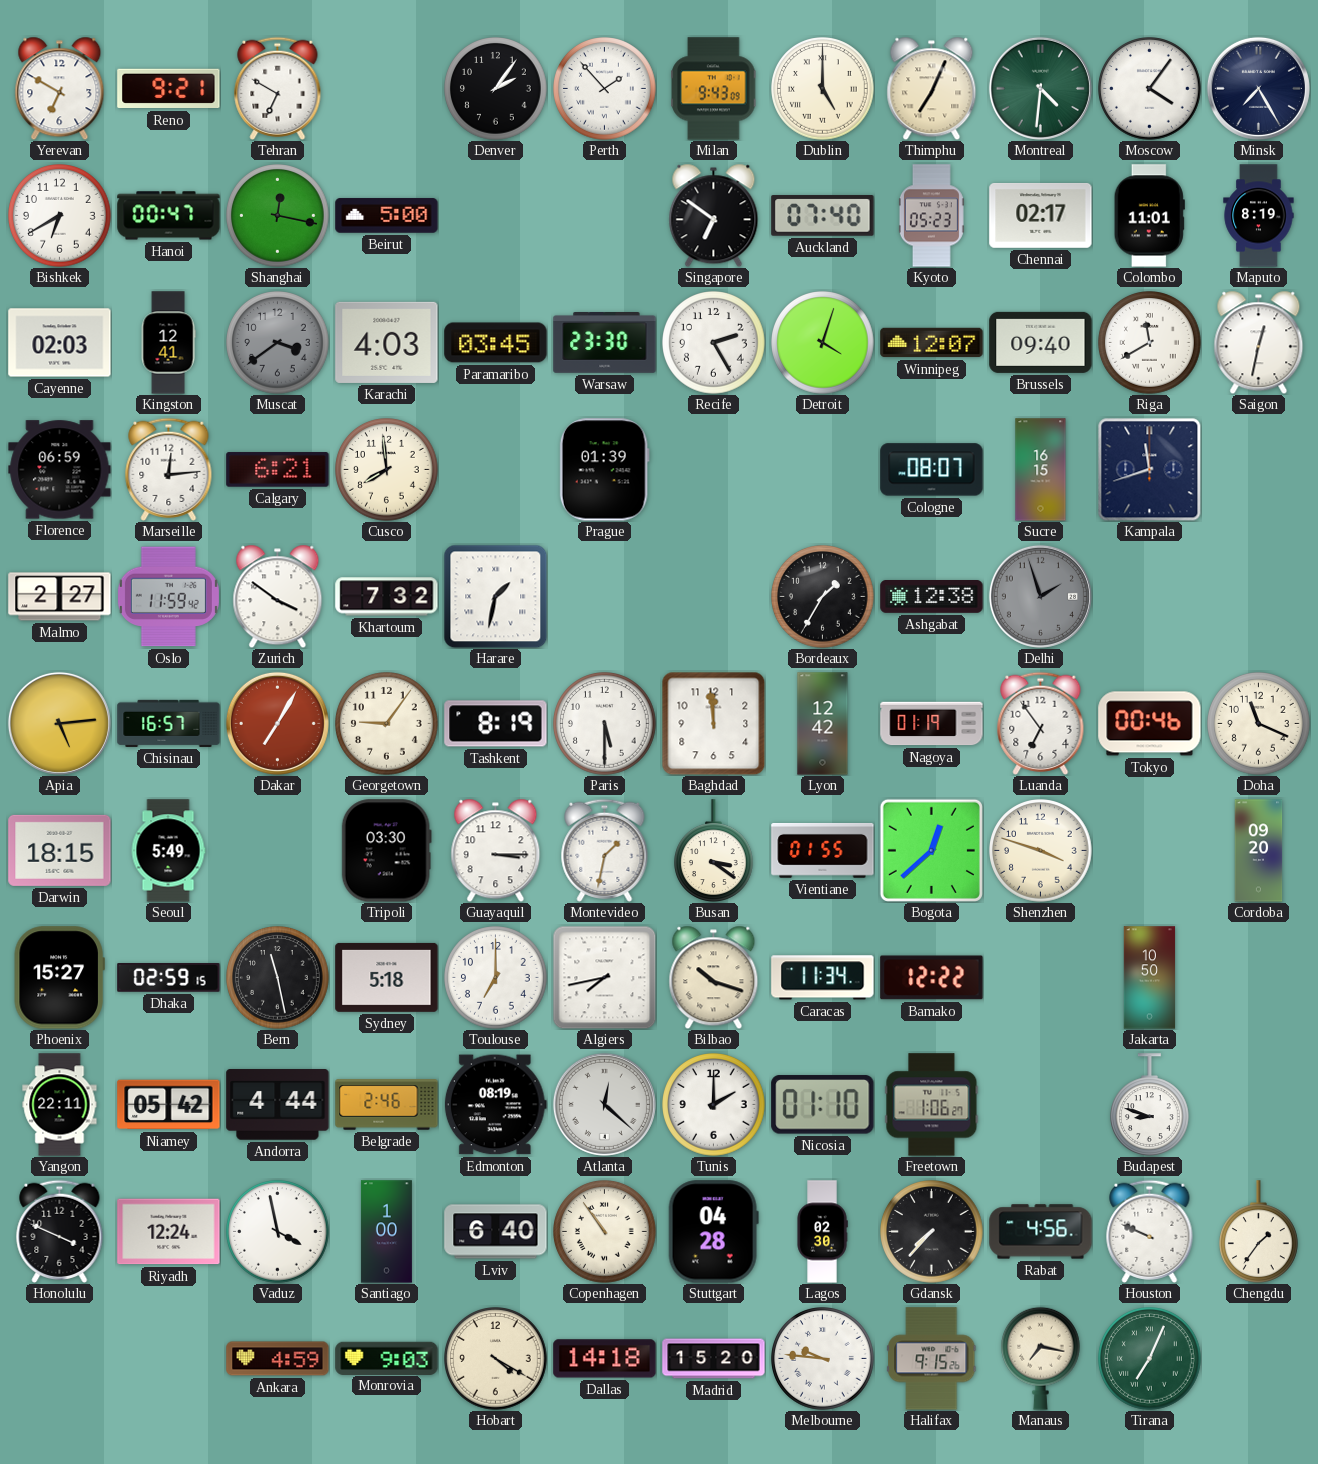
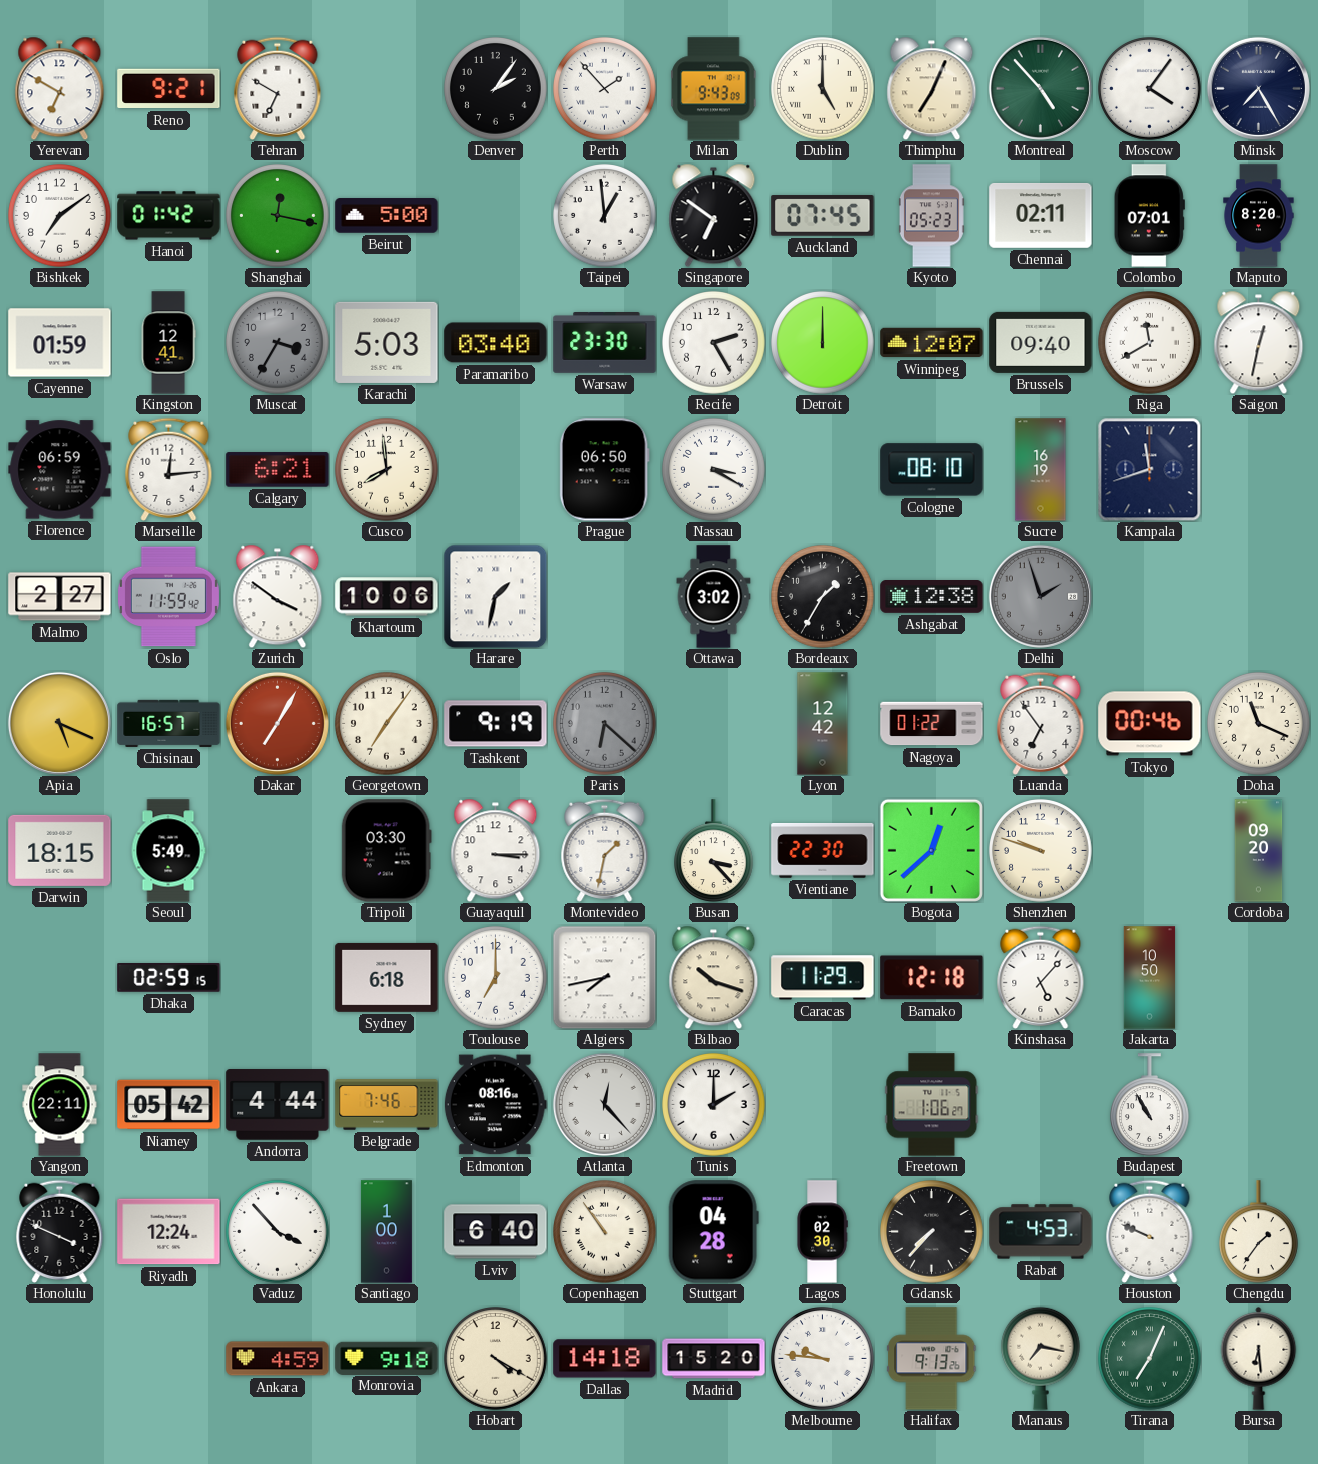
Montreal: 4:31 -> 4:53 (1040, 88)
Bishkek: 6:40 -> 7:09 (60, 216)
Hanoi: 00:47 -> 01:42 (169, 216)
Taipei: none -> 12:59 (605, 216)
Auckland: 07:40 -> 07:45 (823, 216)
Chennai: 02:17 -> 02:11 (1041, 216)
Colombo: 11:01 -> 07:01 (1149, 216)
Maputo: 8:19 -> 8:20 (1259, 216)
Cayenne: 02:03 -> 01:59 (60, 343)
Muscat: 3:39 -> 3:35 (278, 343)
Karachi: 4:03 -> 5:03 (387, 342)
Paramaribo: 03:45 -> 03:40 (496, 343)
Detroit: 4:03 -> 12:00 (823, 343)
Prague: 01:39 -> 06:50 (604, 470)
Nassau: none -> 3:20 (714, 470)
Cologne: 08:07 -> 08:10 (932, 470)
Sucre: 16:15 -> 16:19 (1041, 470)
Khartoum: 7:32 -> 10:06 (387, 597)
Ottawa: none -> 3:02 (714, 597)
Apia: 5:14 -> 5:19 (59, 723)
Georgetown: 9:06 -> 7:06 (387, 724)
Tashkent: 8:19 -> 9:19 (496, 724)
Paris: 5:30 -> 6:22 (605, 724)
Paris dial: white -> grey (605, 724)
Baghdad: 11:59 -> none (713, 723)
Nagoya: 01:19 -> 01:22 (932, 724)
Busan: 3:21 -> 3:23 (714, 851)
Vientiane: 01:55 -> 22:30 (823, 850)
Shenzhen: 3:48 -> 9:48 (1041, 851)
Phoenix: 15:27 -> none (59, 978)
Bern: 11:28 -> none (278, 978)
Sydney: 5:18 -> 6:18 (387, 977)
Caracas: 11:34 -> 11:29 (823, 978)
Bamako: 12:22 -> 12:18 (932, 978)
Kinshasa: none -> 5:07 (1041, 977)
Belgrade: 2:46 -> 7:46 (387, 1105)
Edmonton: 08:19 -> 08:16 (495, 1105)
Atlanta: 12:22 -> 12:23 (604, 1104)
Nicosia: 01:10 -> none (823, 1105)
Budapest: 8:48 -> 10:55 (1150, 1105)
Vaduz: 3:58 -> 3:53 (278, 1232)
Rabat: 4:56 -> 4:53 (1041, 1232)
Monrovia: 9:03 -> 9:18 (387, 1358)
Halifax: 9:15 -> 9:13 (932, 1359)
Bursa: none -> 6:29 (1259, 1359)
